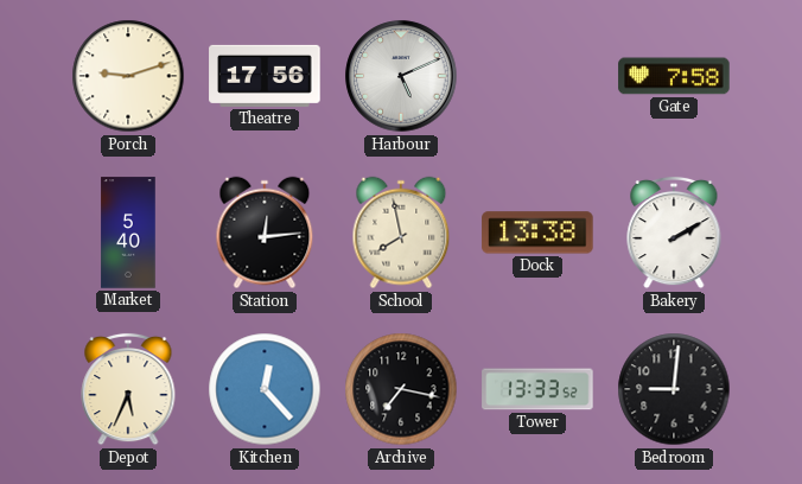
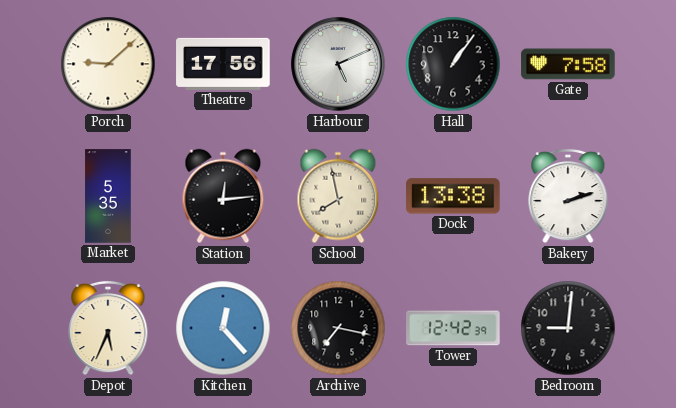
Porch: 9:12 -> 9:08 (108, 64)
Hall: none -> 1:06 (453, 64)
Market: 5:40 -> 5:35 (108, 196)
Bakery: 2:10 -> 2:12 (568, 196)
Tower: 13:33 -> 12:42 (453, 328)
